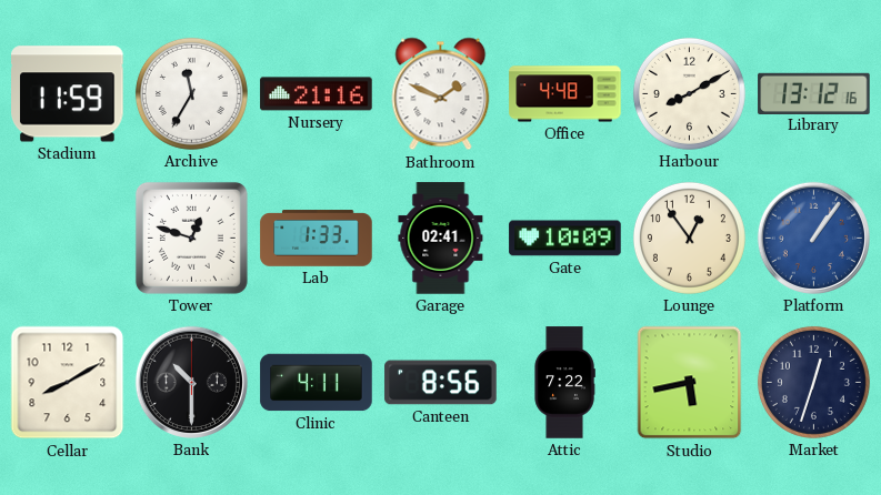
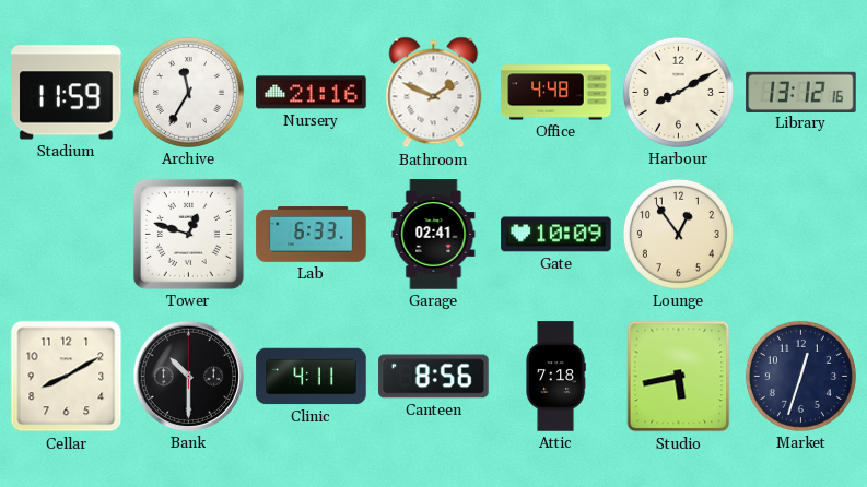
Lab: 1:33 -> 6:33 (312, 235)
Platform: 1:06 -> none (813, 238)
Attic: 7:22 -> 7:18 (555, 377)
